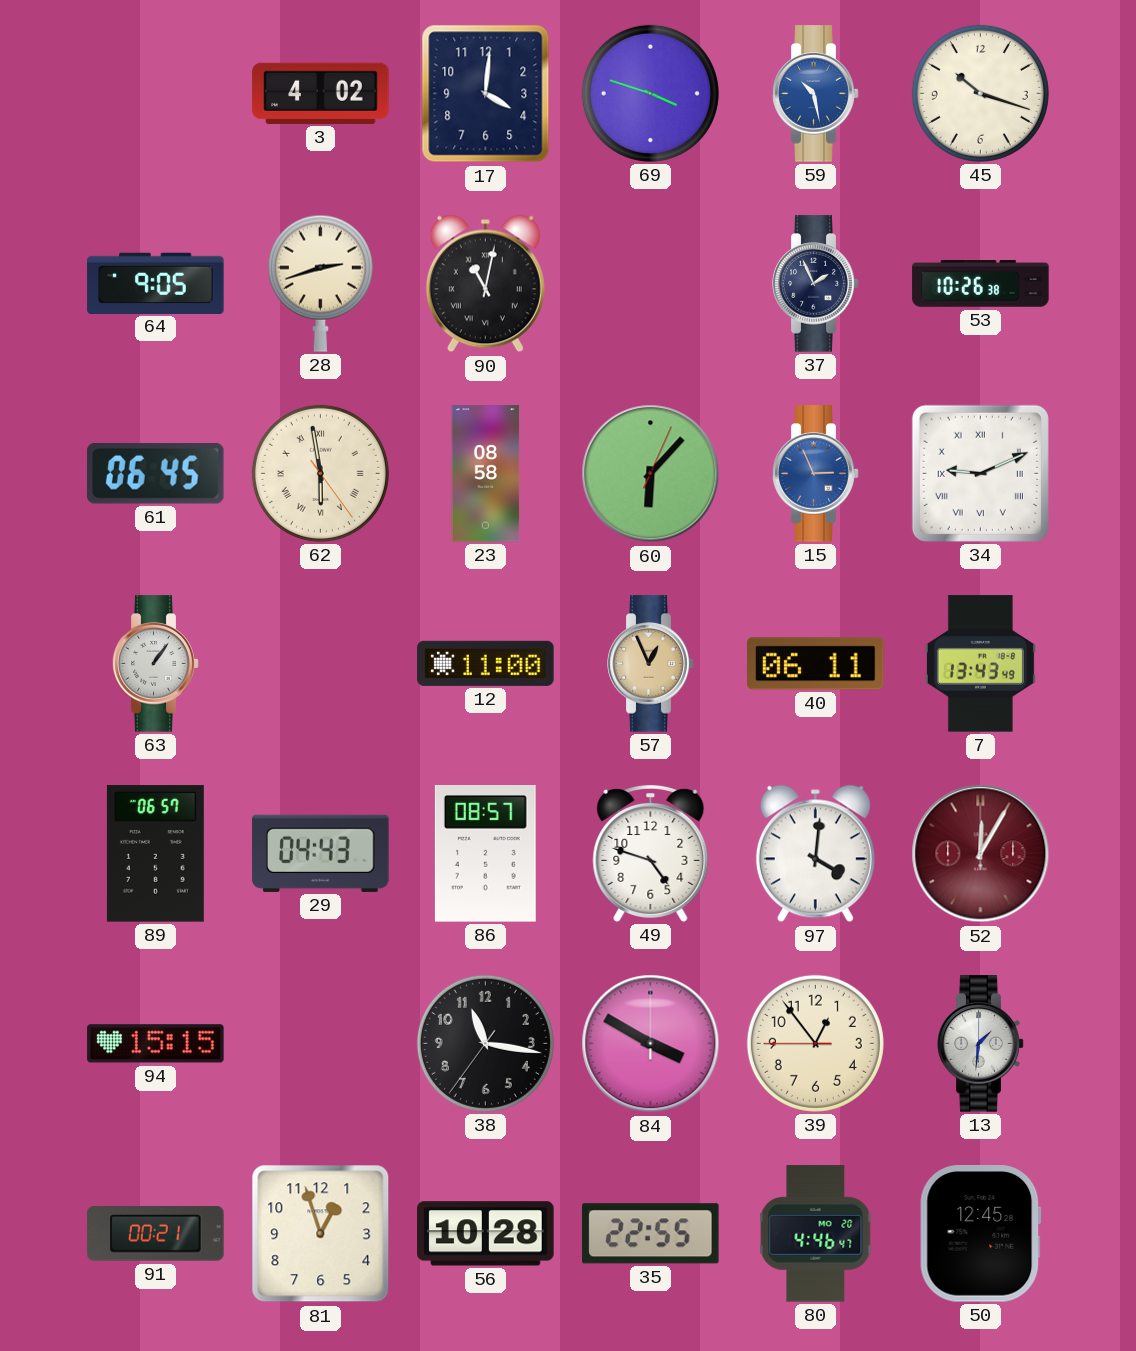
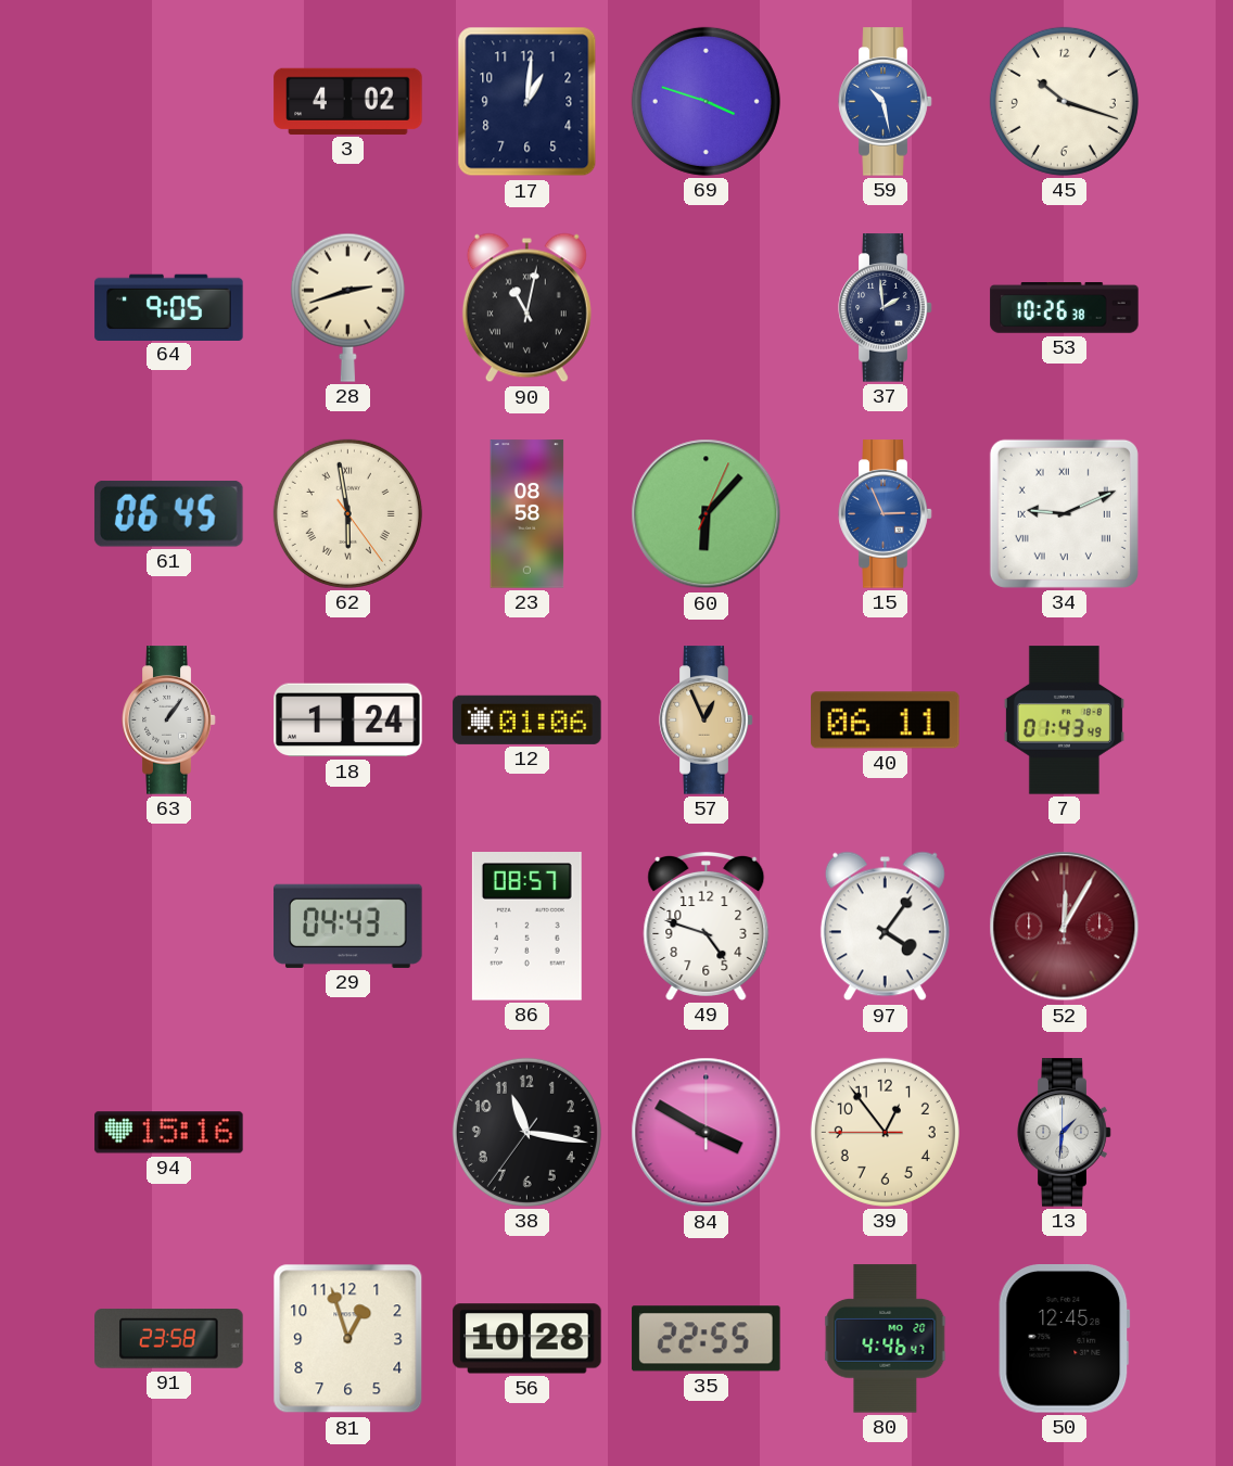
17: 4:01 -> 1:01 (527, 102)
37: 1:56 -> 1:59 (886, 308)
18: none -> 1:24 (348, 721)
12: 11:00 -> 01:06 (527, 719)
7: 13:43 -> 01:43 (1064, 721)
89: 06:57 -> none (155, 854)
97: 4:01 -> 4:06 (885, 927)
94: 15:15 -> 15:16 (169, 1133)
91: 00:21 -> 23:58 (169, 1339)
